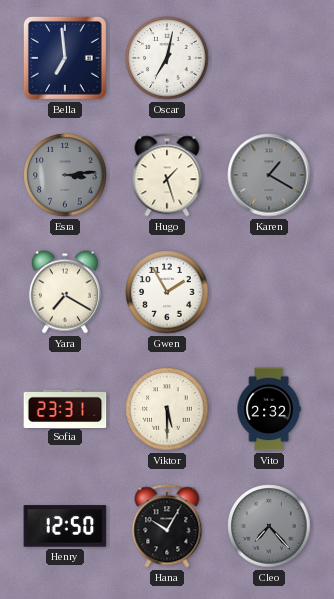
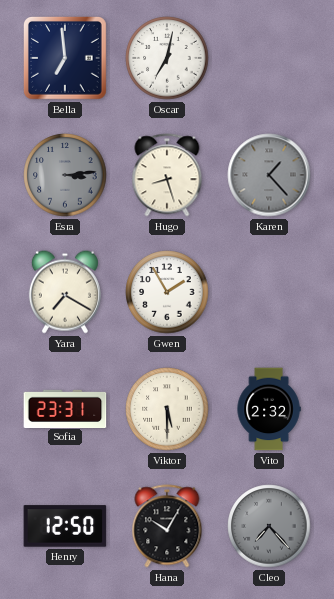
Hugo: 1:27 -> 8:27 (167, 175)
Karen: 1:20 -> 1:23 (269, 175)
